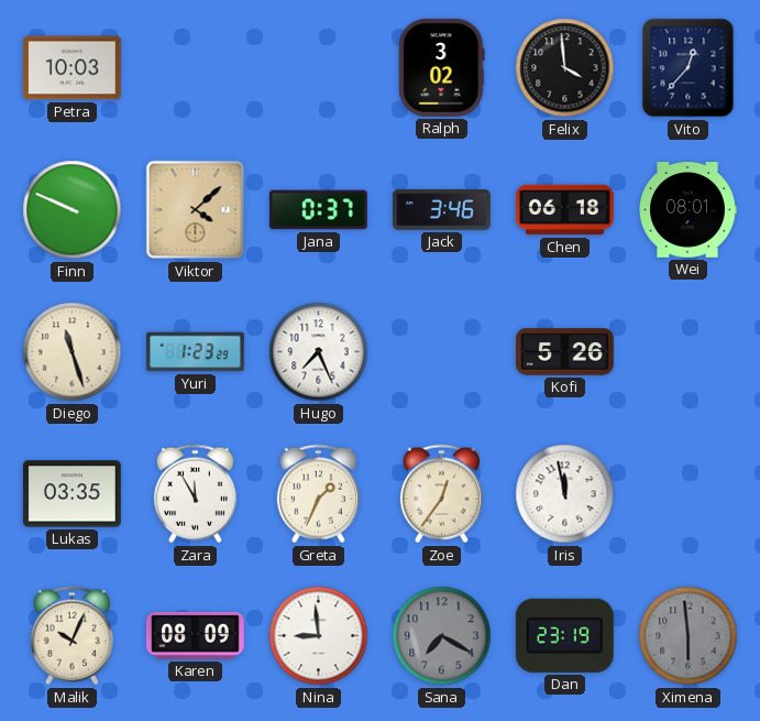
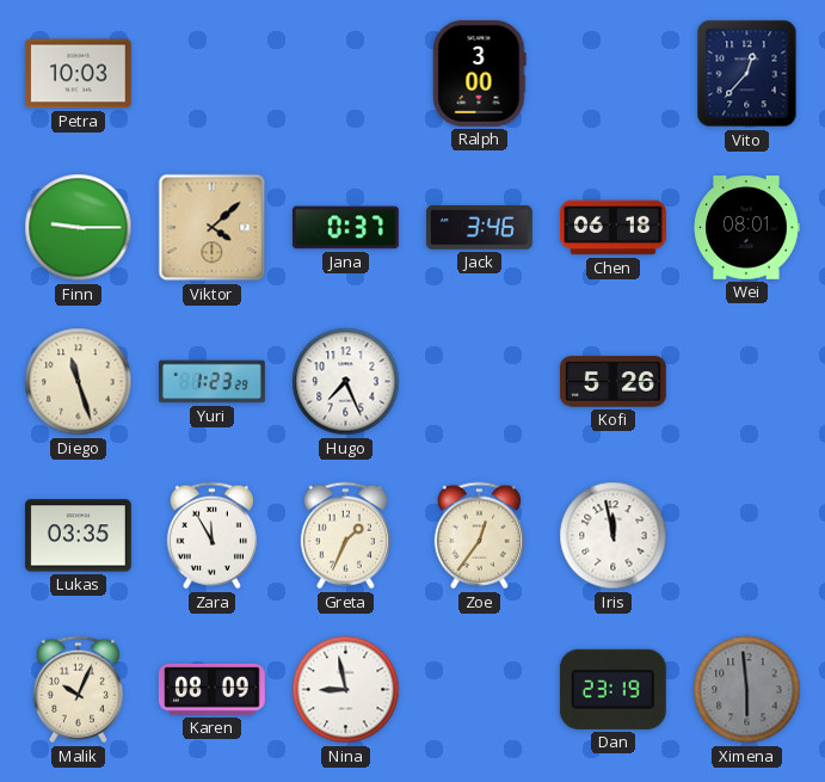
Ralph: 3:02 -> 3:00 (480, 73)
Felix: 3:59 -> none (565, 68)
Finn: 9:49 -> 9:15 (79, 228)
Nina: 8:59 -> 8:58 (346, 690)
Sana: 7:20 -> none (442, 636)
